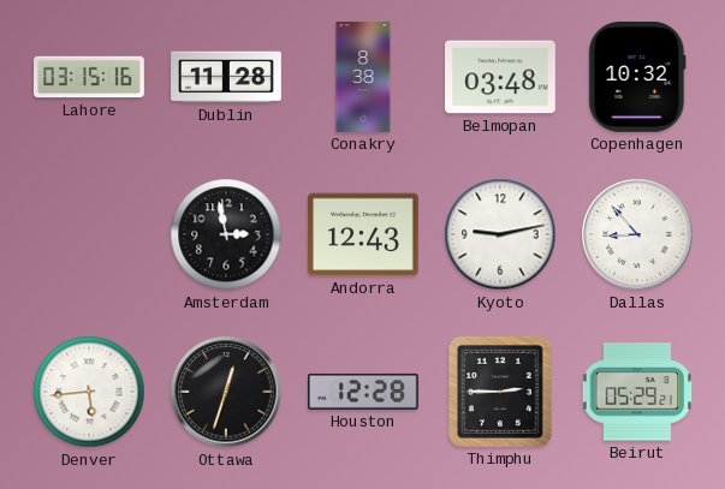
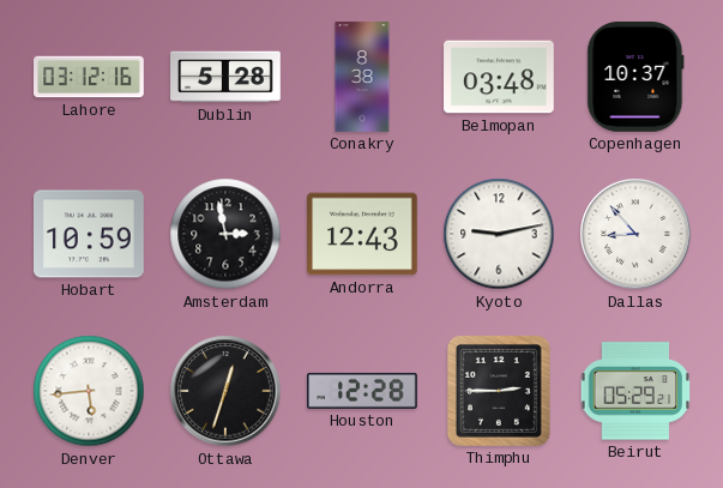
Lahore: 03:15 -> 03:12 (89, 77)
Dublin: 11:28 -> 5:28 (225, 77)
Copenhagen: 10:32 -> 10:37 (635, 78)
Hobart: none -> 10:59 (90, 234)
